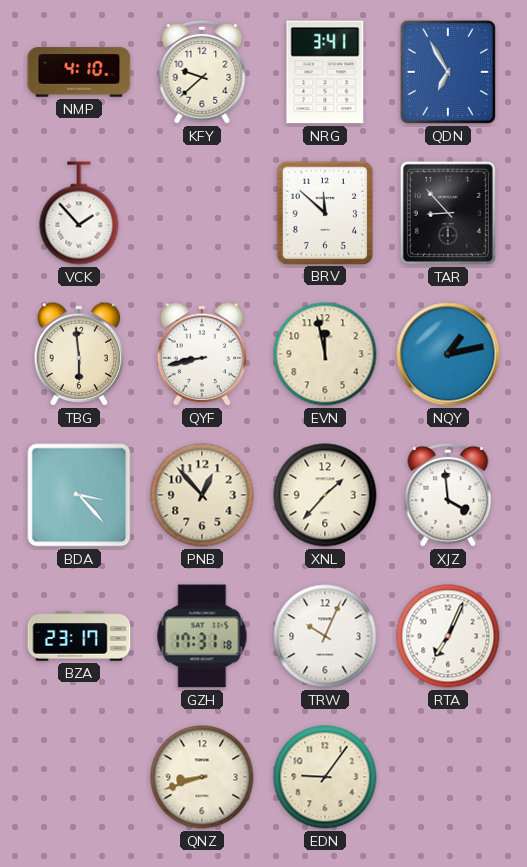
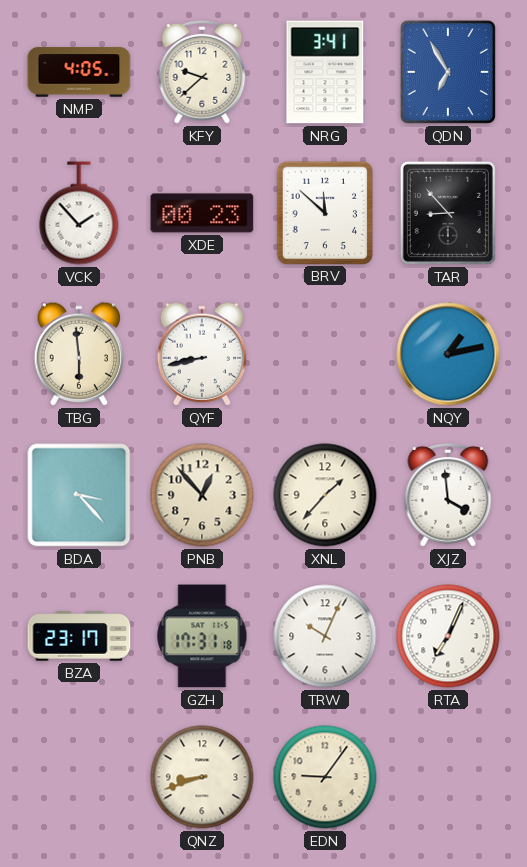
NMP: 4:10 -> 4:05 (79, 72)
XDE: none -> 00:23 (202, 213)
EVN: 11:58 -> none (325, 354)
